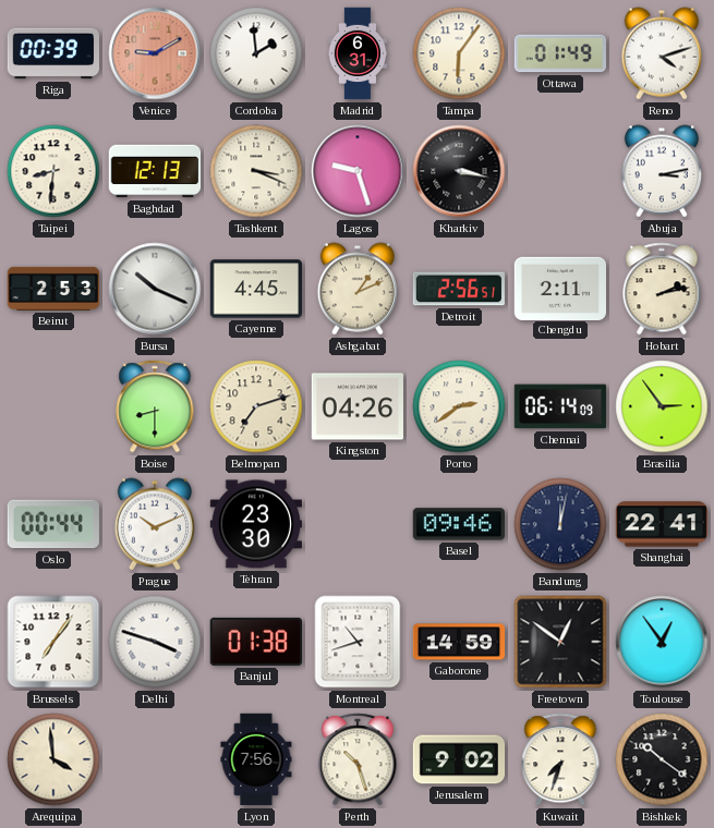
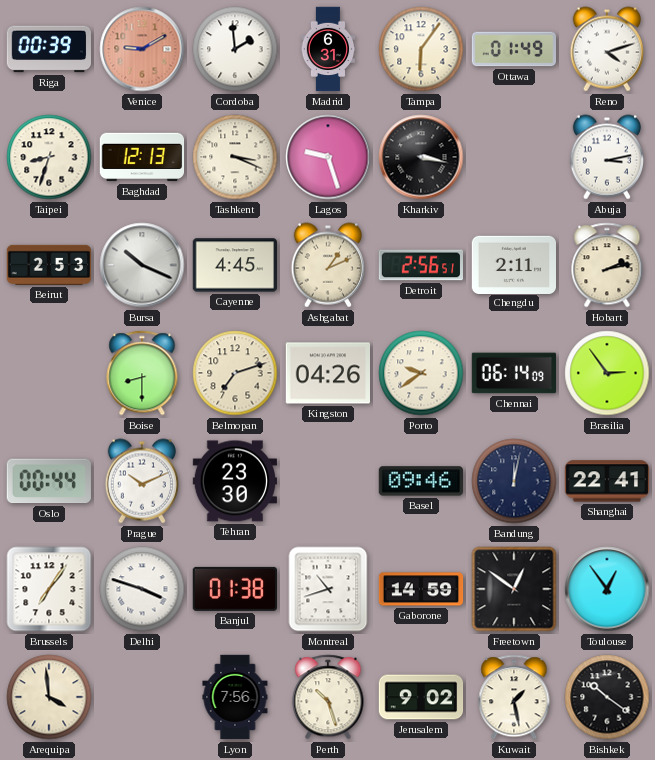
Taipei: 8:31 -> 8:33 (49, 157)
Porto: 2:39 -> 9:39 (421, 373)
Kuwait: 7:33 -> 1:28 (514, 697)
